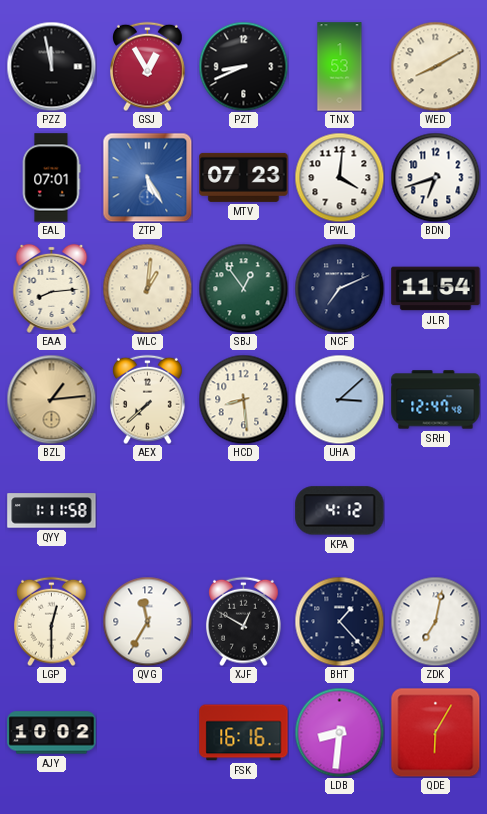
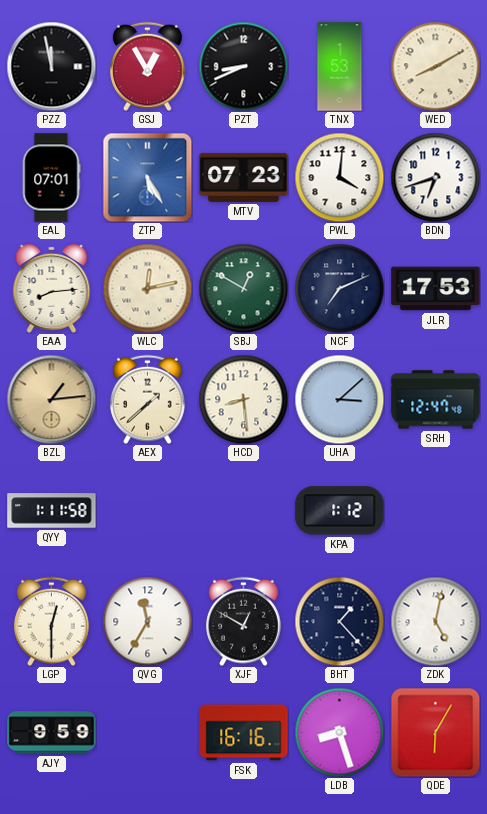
WLC: 1:01 -> 12:13 (147, 288)
SBJ: 12:54 -> 12:50 (243, 288)
JLR: 11:54 -> 17:53 (436, 289)
AEX: 7:38 -> 1:38 (148, 399)
KPA: 4:12 -> 1:12 (340, 511)
ZDK: 7:02 -> 5:02 (435, 621)
AJY: 10:02 -> 9:59 (52, 733)
LDB: 8:31 -> 8:27 (339, 732)
